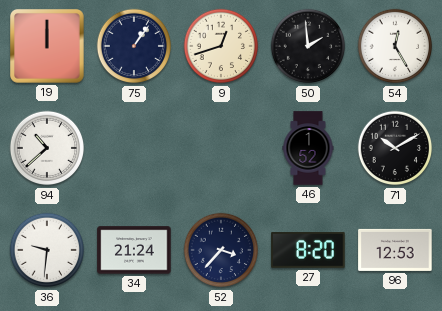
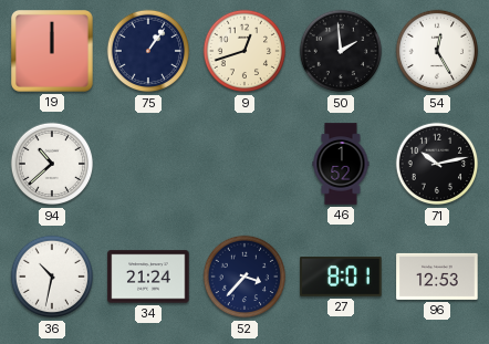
71: 10:10 -> 10:13 (437, 164)
36: 9:31 -> 10:32 (52, 277)
27: 8:20 -> 8:01 (341, 277)
